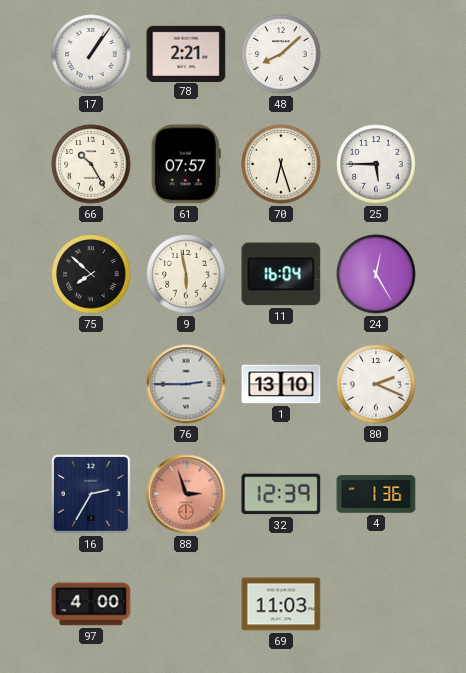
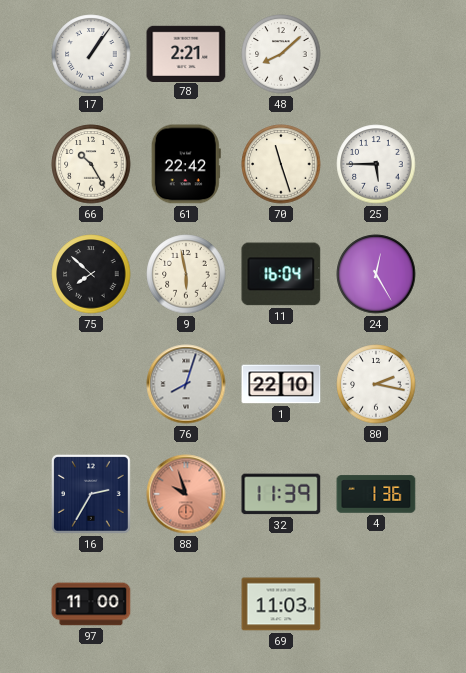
61: 07:57 -> 22:42 (186, 164)
70: 6:27 -> 11:27 (281, 164)
76: 2:45 -> 8:03 (186, 384)
1: 13:10 -> 22:10 (281, 384)
80: 2:19 -> 2:17 (376, 384)
88: 2:57 -> 9:57 (186, 494)
32: 12:39 -> 11:39 (281, 494)
97: 4:00 -> 11:00 (91, 604)
